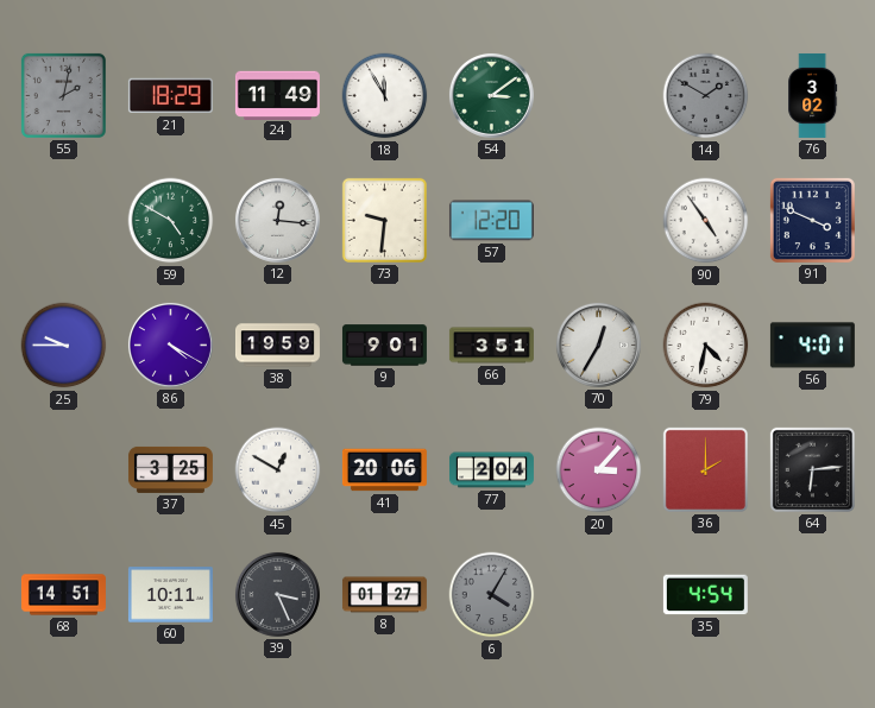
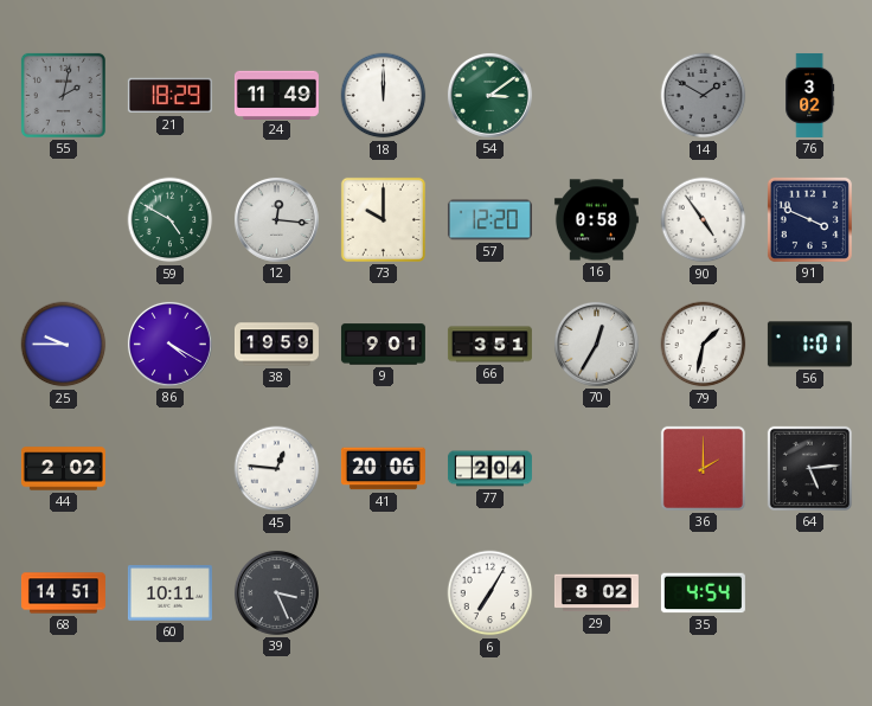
18: 11:55 -> 12:00 (384, 96)
73: 9:31 -> 10:00 (383, 219)
16: none -> 0:58 (596, 220)
79: 4:32 -> 1:32 (704, 345)
56: 4:01 -> 1:01 (809, 345)
44: none -> 2:02 (63, 469)
37: 3:25 -> none (170, 469)
45: 12:50 -> 12:46 (277, 469)
20: 3:07 -> none (599, 470)
64: 6:14 -> 5:14 (809, 468)
8: 01:27 -> none (384, 595)
6: 4:05 -> 7:05 (490, 593)
6 dial: grey -> white (490, 593)
29: none -> 8:02 (596, 593)
